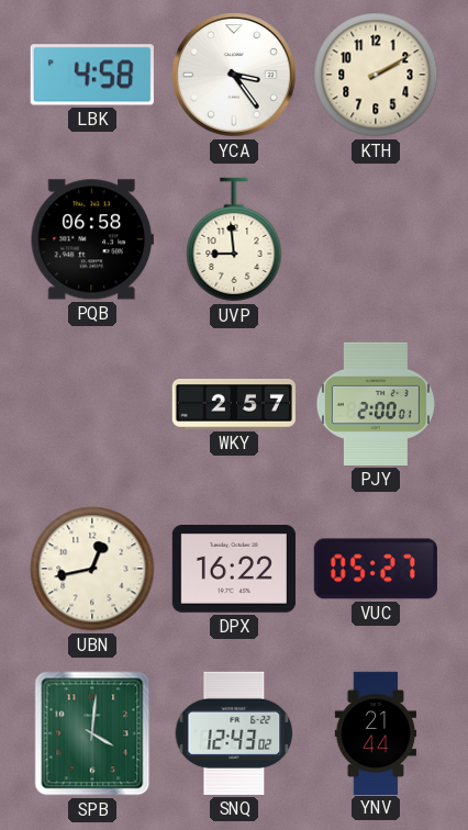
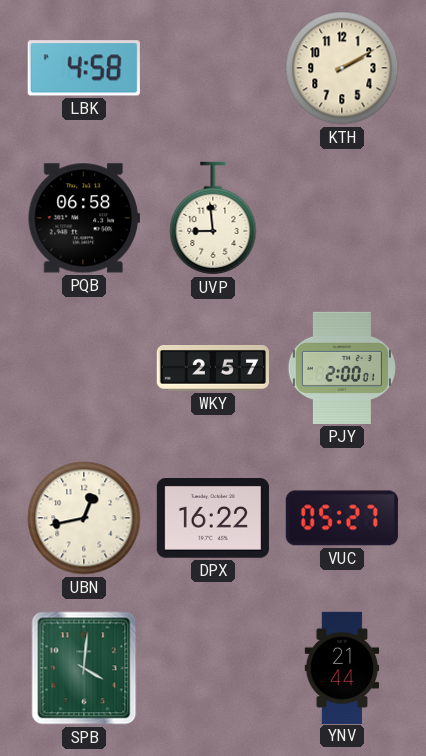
YCA: 3:24 -> none (234, 75)
SNQ: 12:43 -> none (234, 733)
